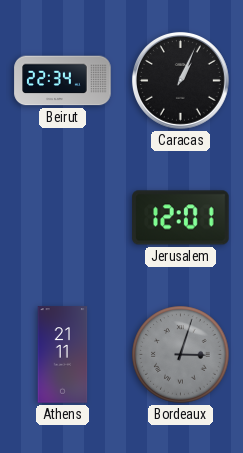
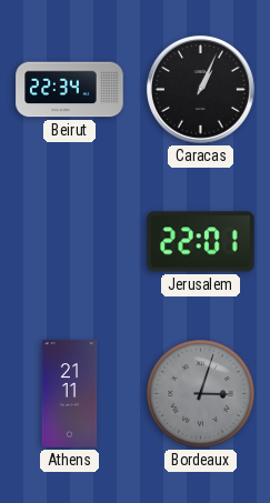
Jerusalem: 12:01 -> 22:01 (201, 242)
